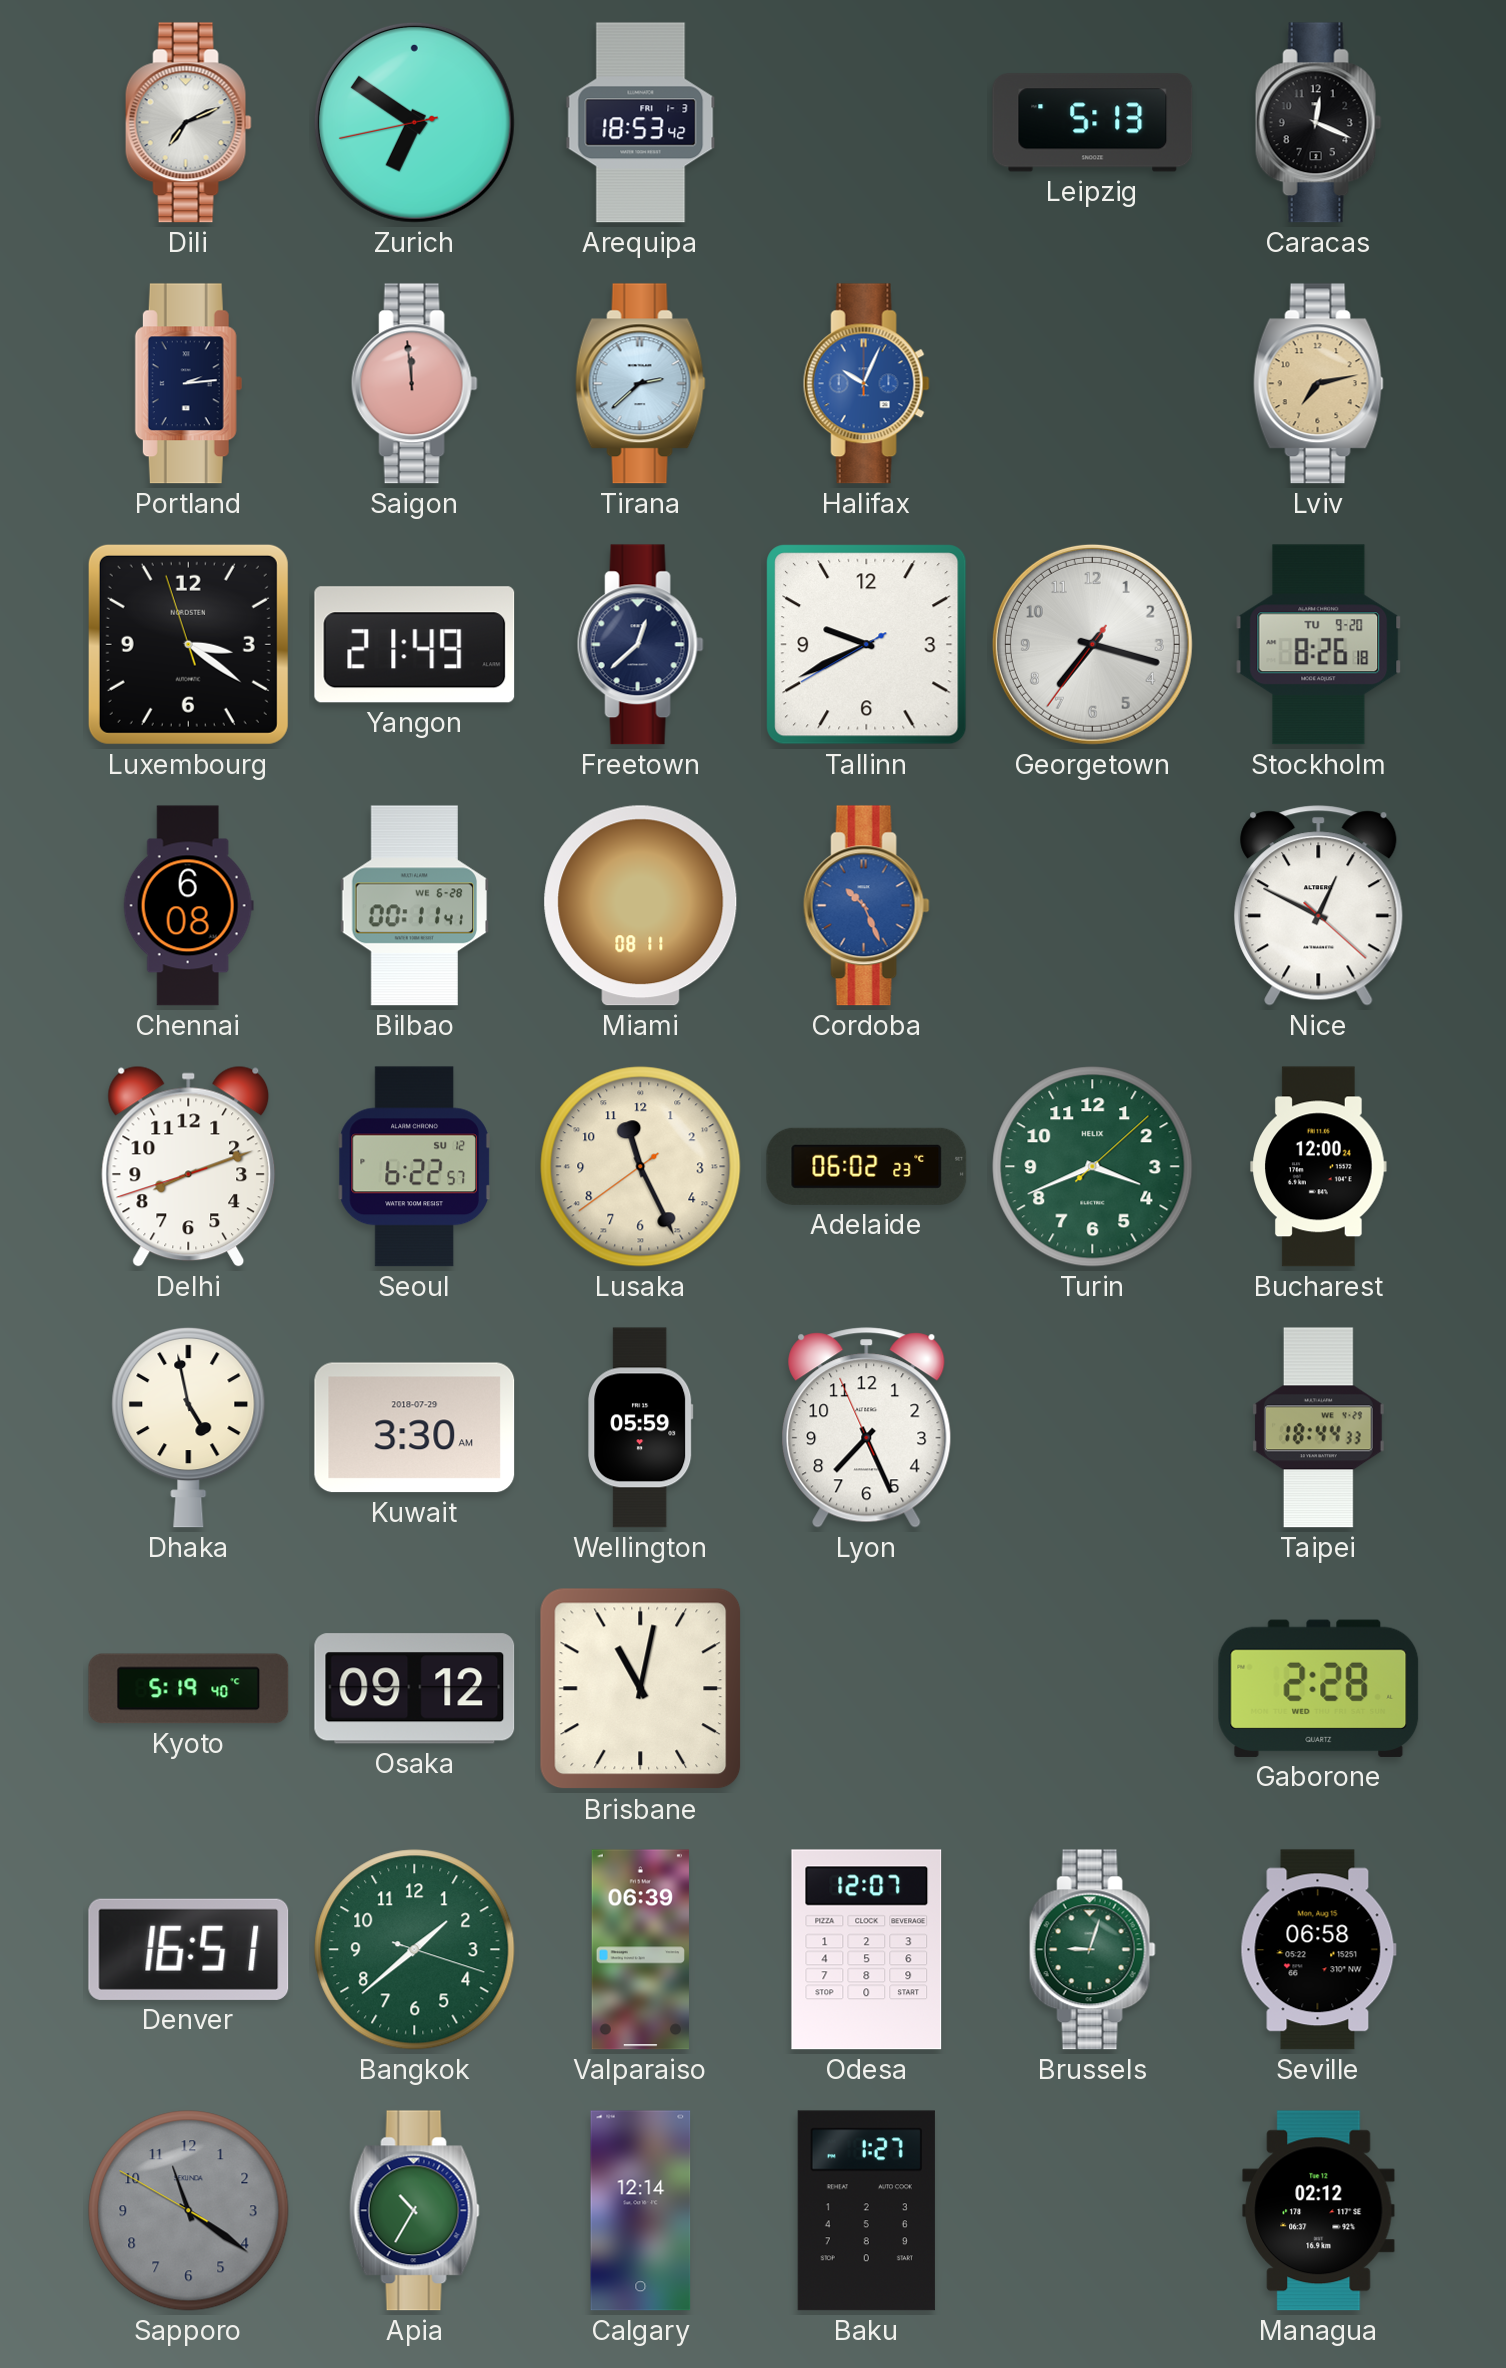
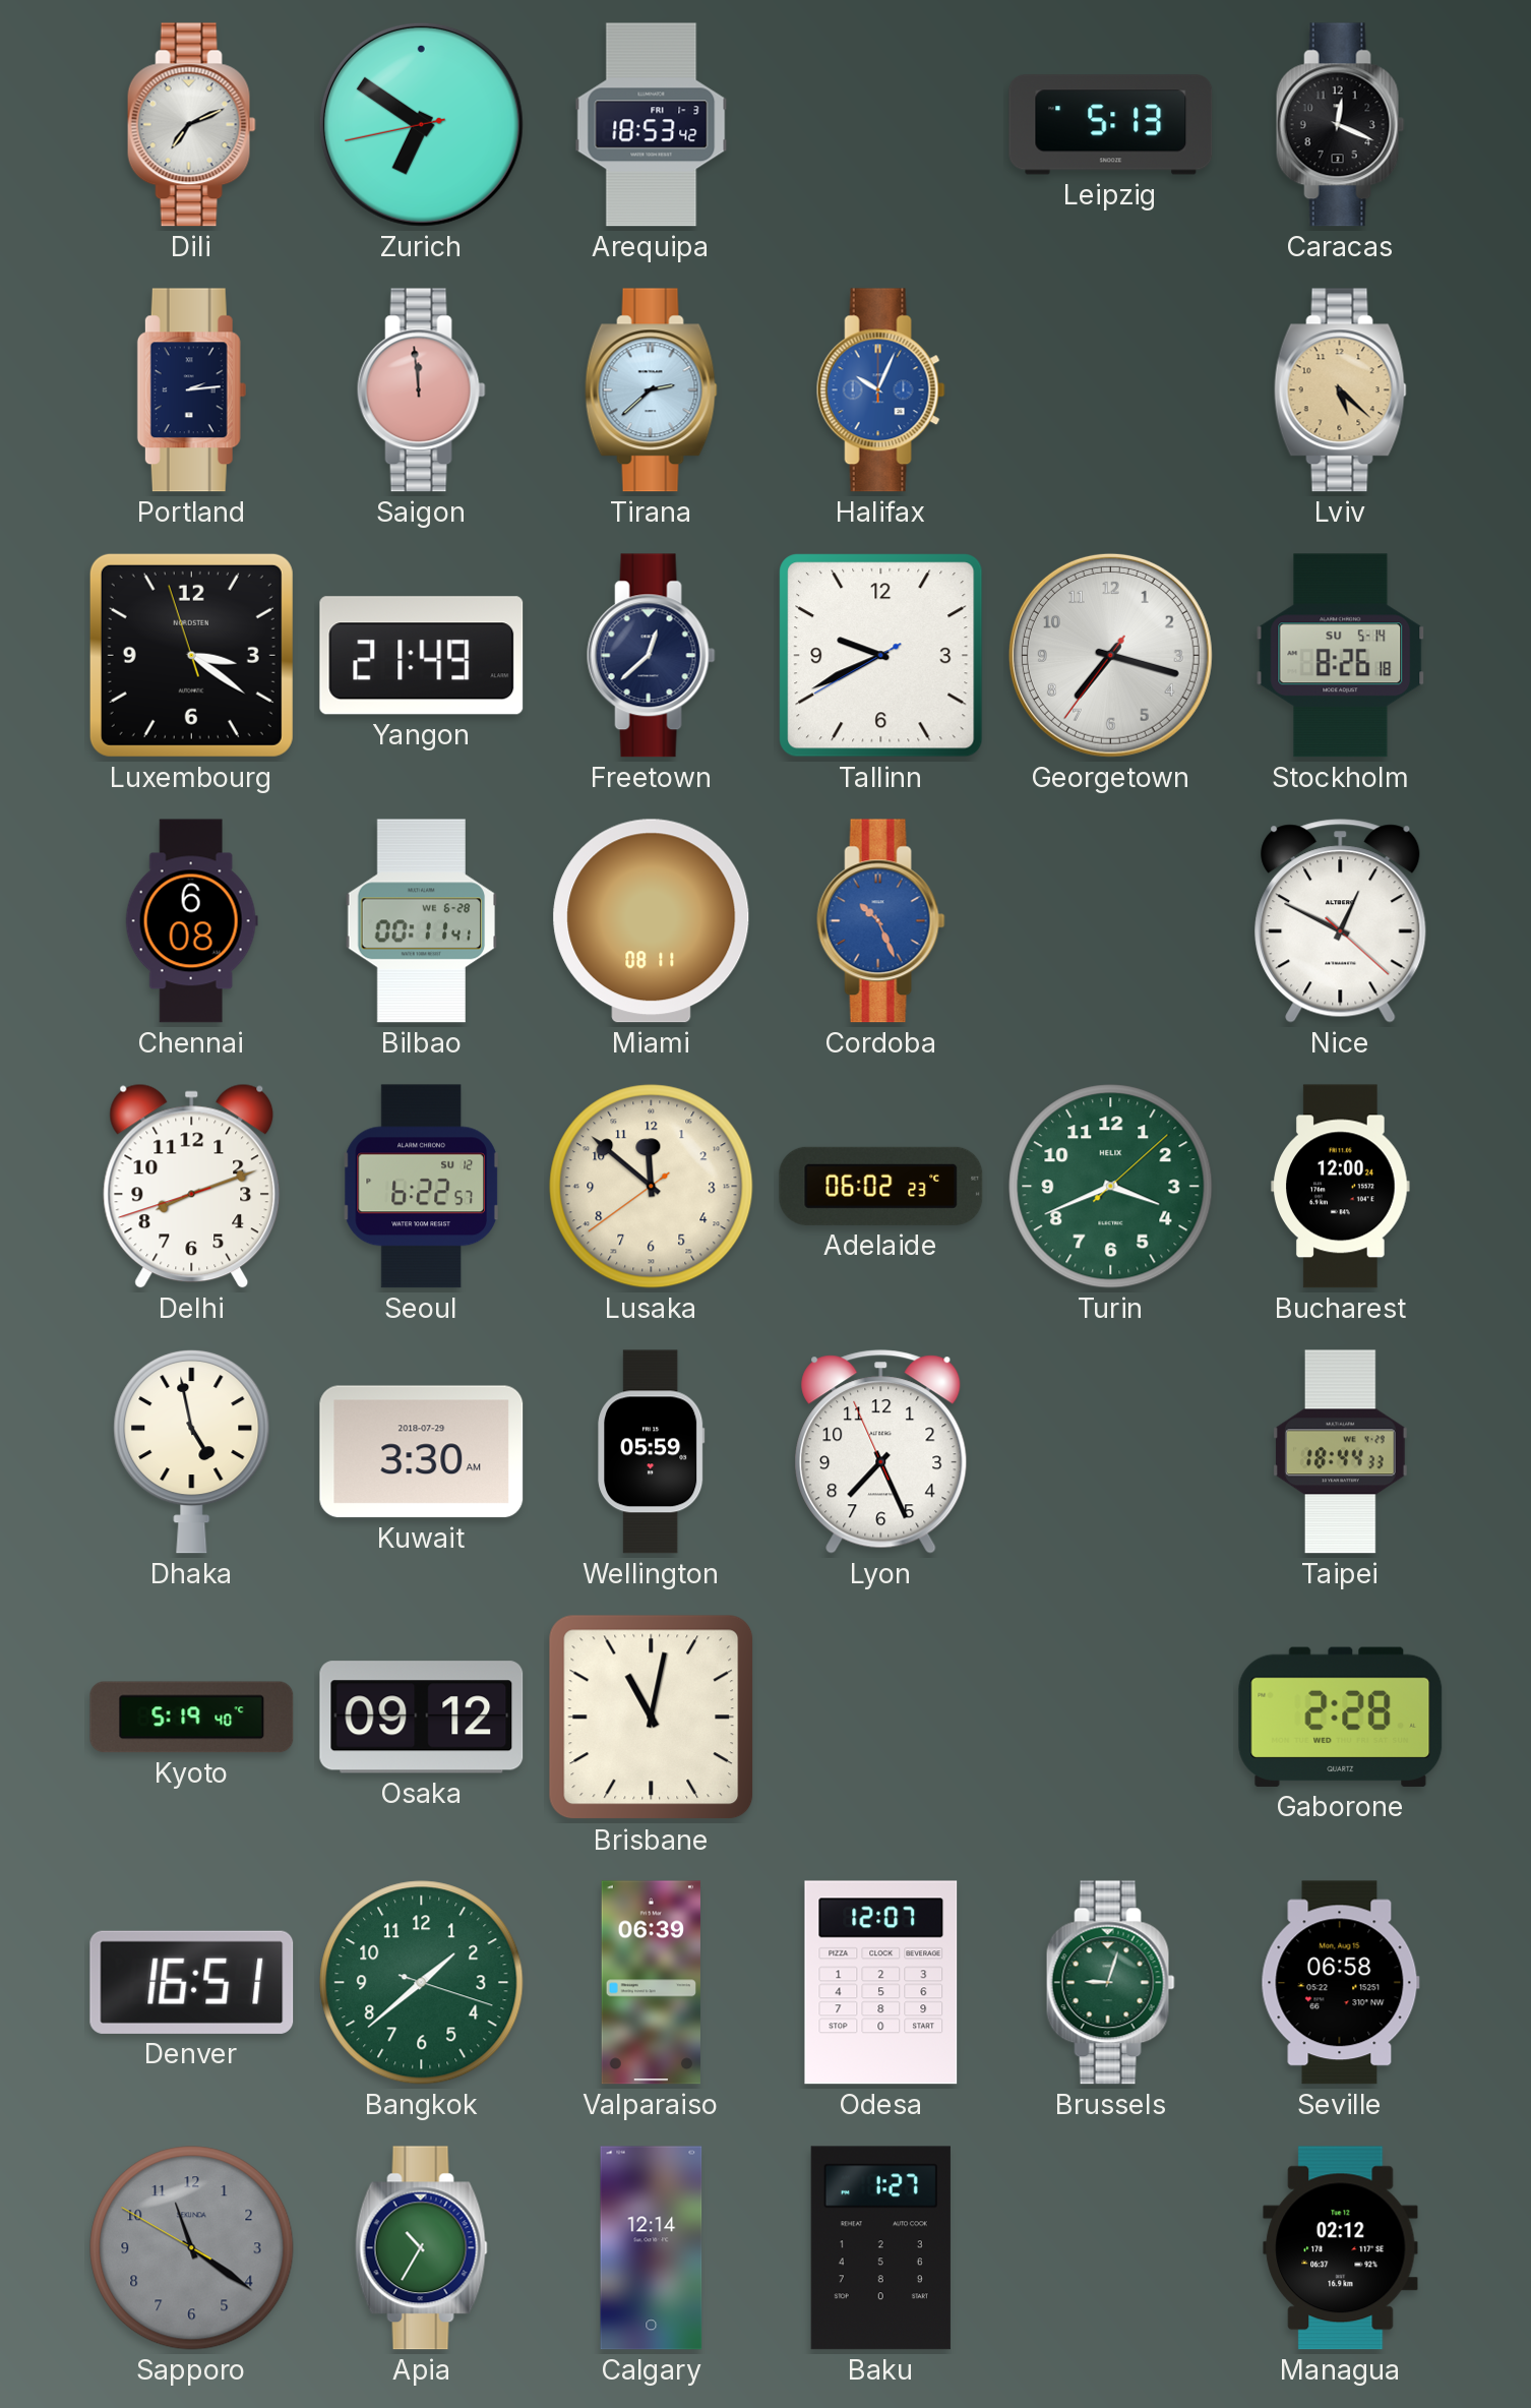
Lviv: 7:13 -> 5:22 (1340, 390)
Stockholm date: TU 9-20 -> SU 5-14 (1341, 656)
Lusaka: 11:25 -> 11:51 (652, 1187)
